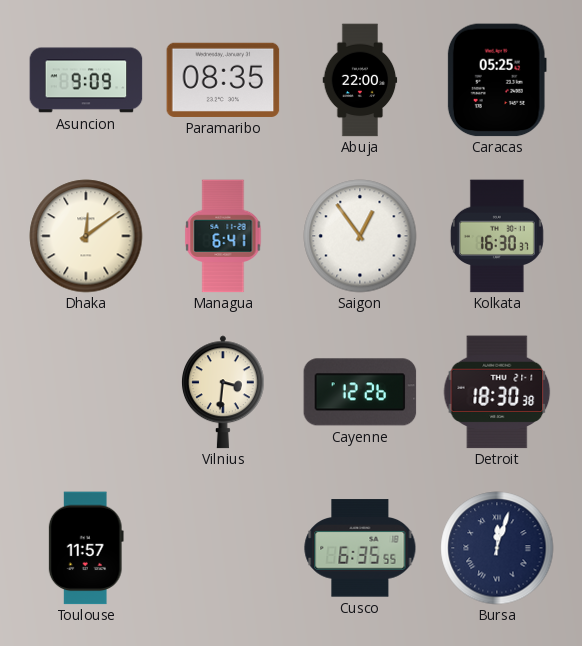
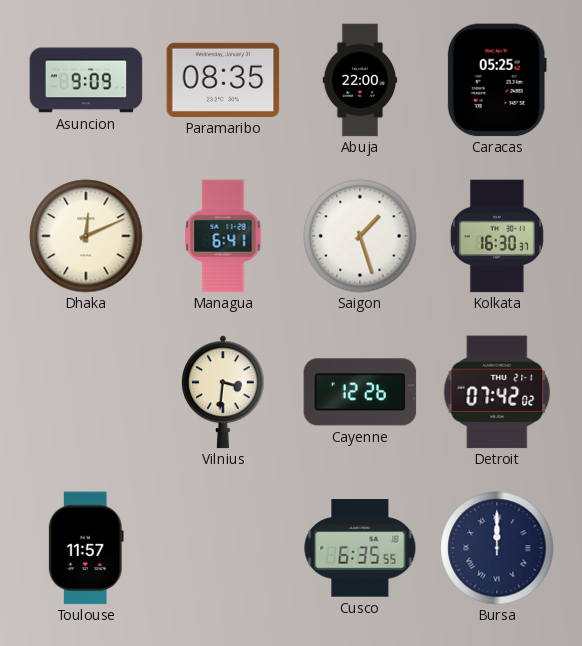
Dhaka: 12:09 -> 12:11 (86, 236)
Saigon: 12:54 -> 1:27 (360, 236)
Detroit: 18:30 -> 07:42 (497, 392)
Bursa: 12:03 -> 12:00 (497, 548)
